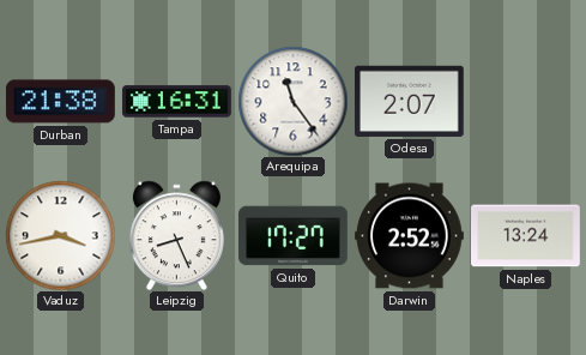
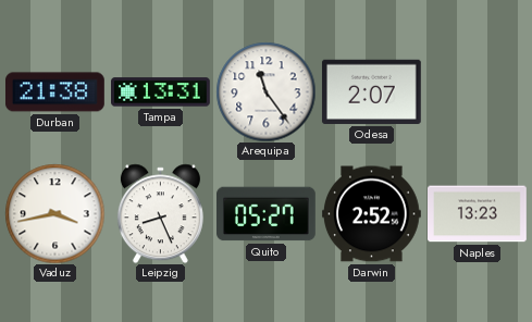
Tampa: 16:31 -> 13:31 (161, 92)
Quito: 17:27 -> 05:27 (267, 214)
Naples: 13:24 -> 13:23 (478, 214)
